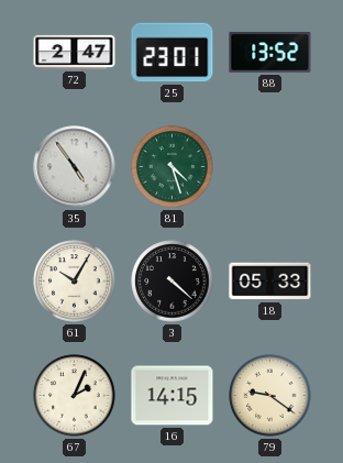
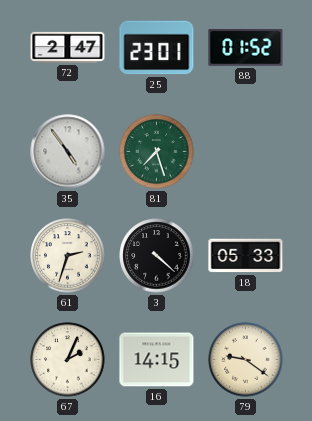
88: 13:52 -> 01:52 (246, 48)
81: 4:27 -> 7:27 (157, 152)
61: 10:05 -> 2:33 (68, 256)
